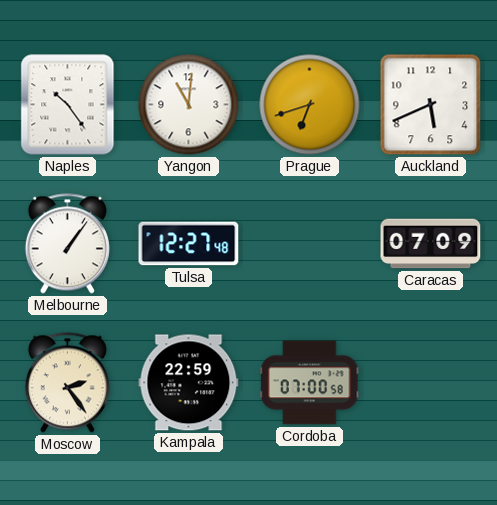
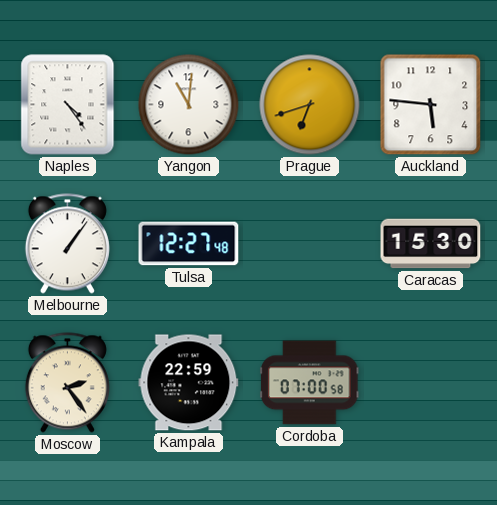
Naples: 10:24 -> 4:24 (68, 105)
Auckland: 5:41 -> 5:46 (431, 105)
Caracas: 07:09 -> 15:30 (431, 244)
